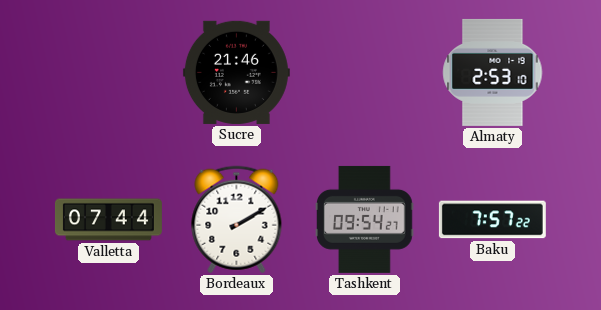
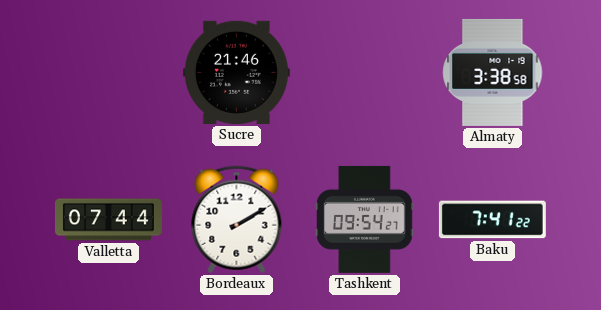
Almaty: 2:53 -> 3:38 (493, 72)
Baku: 7:57 -> 7:41 (492, 220)
